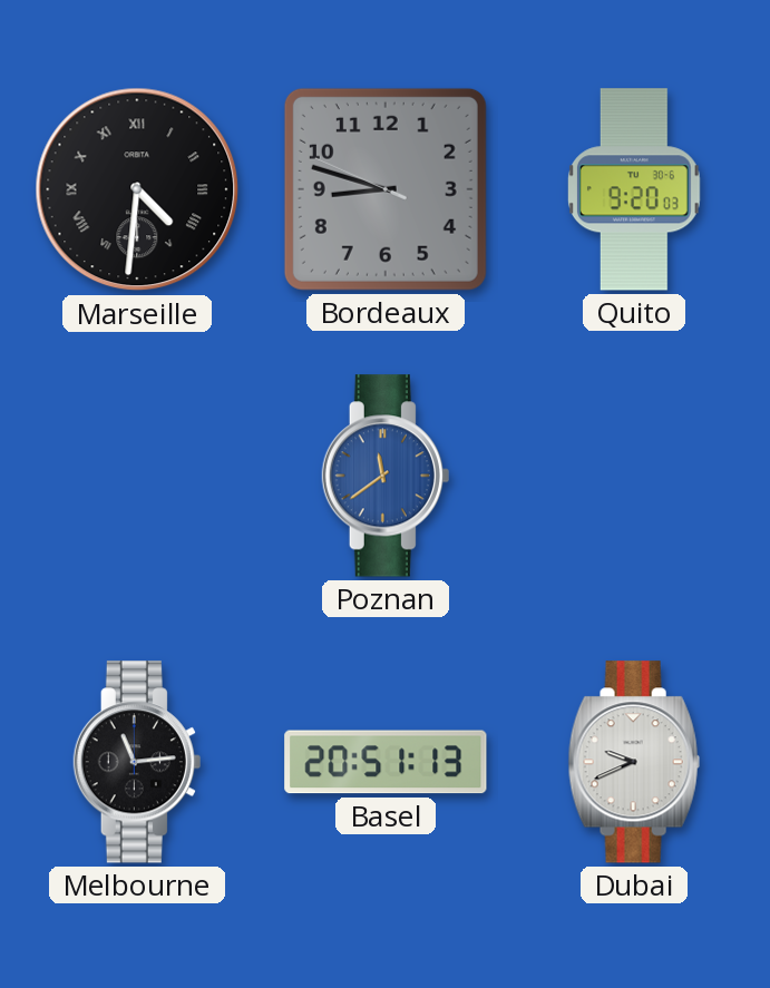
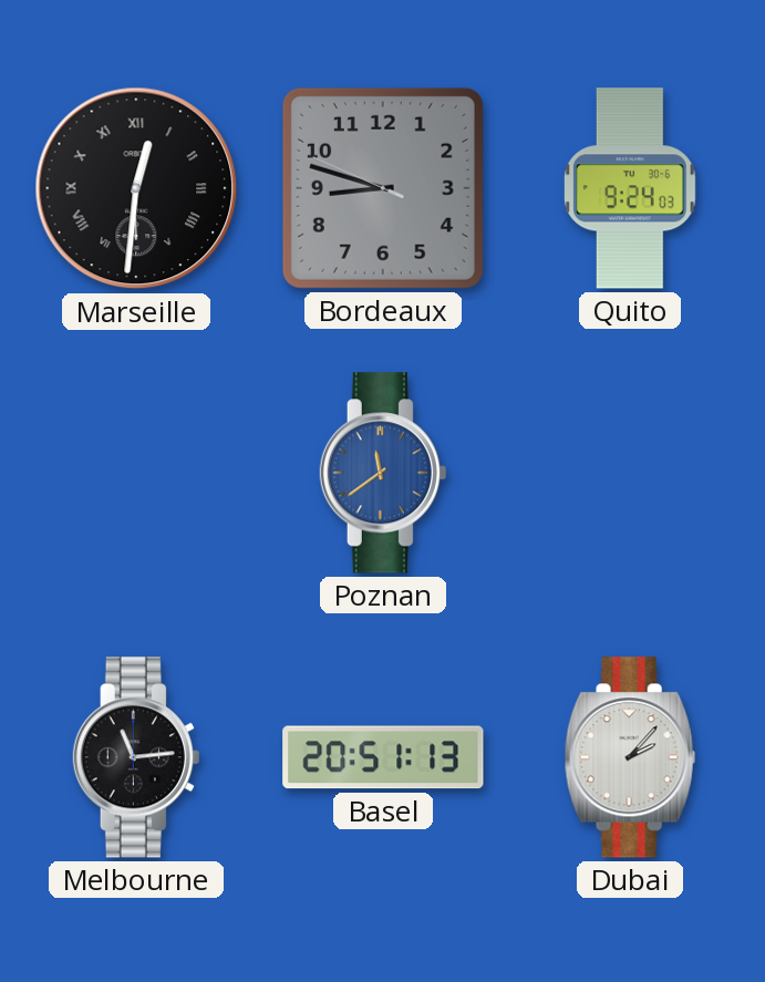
Marseille: 4:31 -> 12:31 (136, 188)
Quito: 9:20 -> 9:24 (630, 188)
Dubai: 9:41 -> 2:07 (630, 757)
